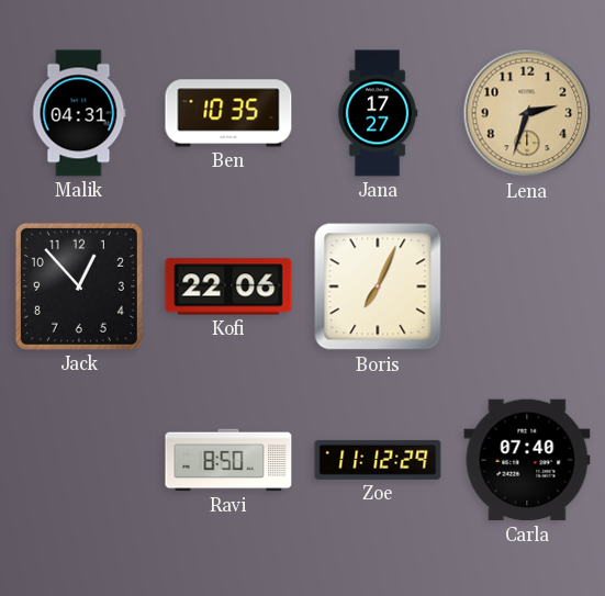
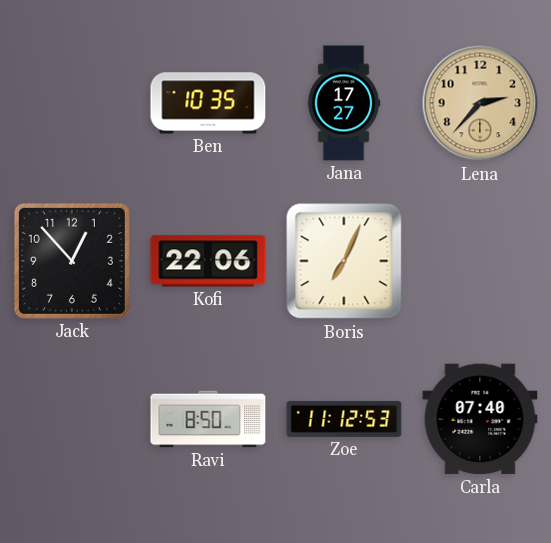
Malik: 04:31 -> none (79, 113)
Lena: 2:33 -> 2:37 (480, 103)
Zoe: 11:12:29 -> 11:12:53 (344, 419)
